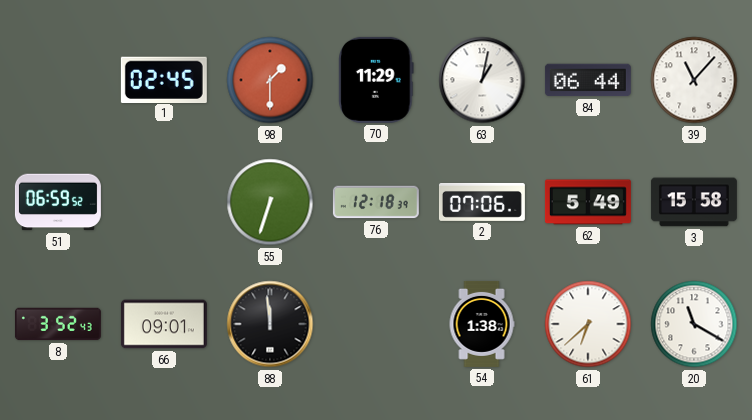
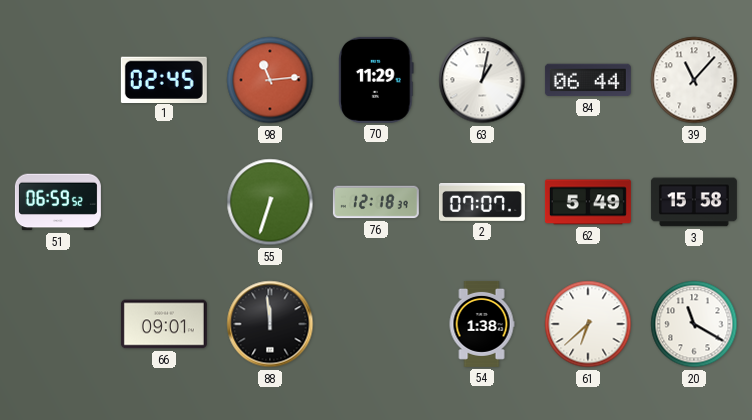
98: 1:30 -> 11:14 (270, 80)
2: 07:06 -> 07:07 (482, 202)
8: 3:52 -> none (58, 324)
